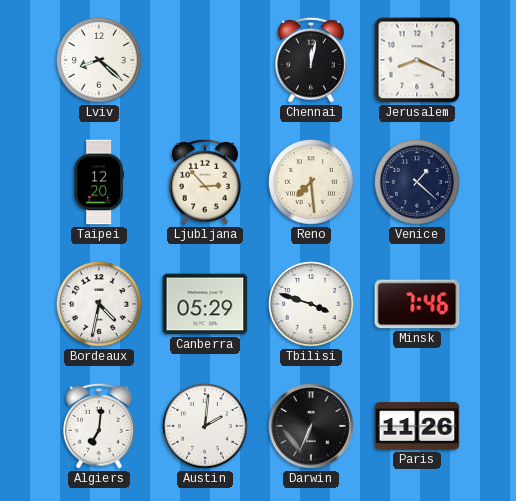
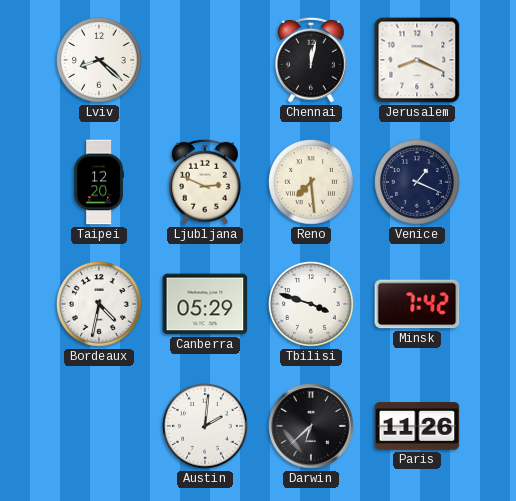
Ljubljana: 2:53 -> 2:49 (206, 182)
Venice: 1:22 -> 1:19 (418, 182)
Minsk: 7:46 -> 7:42 (417, 304)
Algiers: 7:01 -> none (100, 426)
Darwin: 6:34 -> 6:38 (311, 426)
